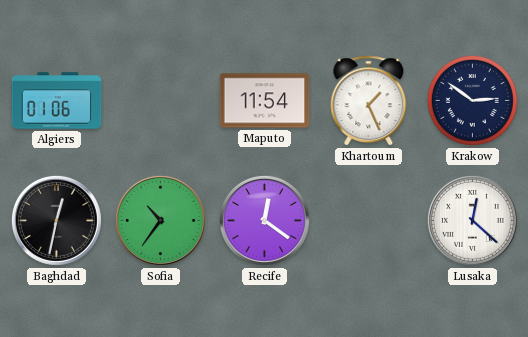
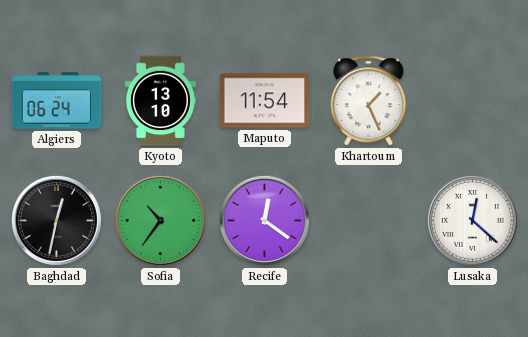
Algiers: 01:06 -> 06:24 (57, 101)
Kyoto: none -> 13:10 (160, 101)
Krakow: 2:51 -> none (472, 100)
